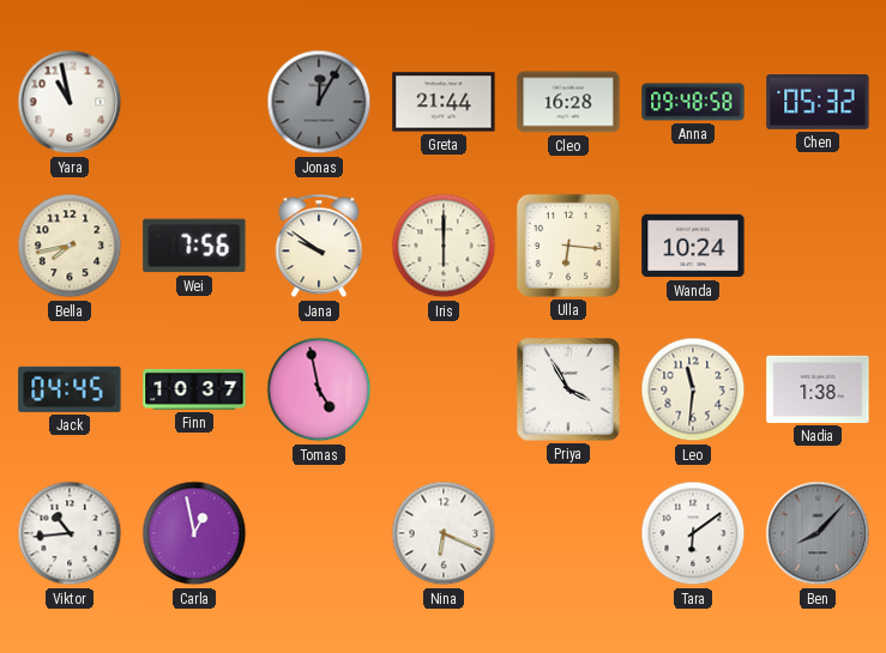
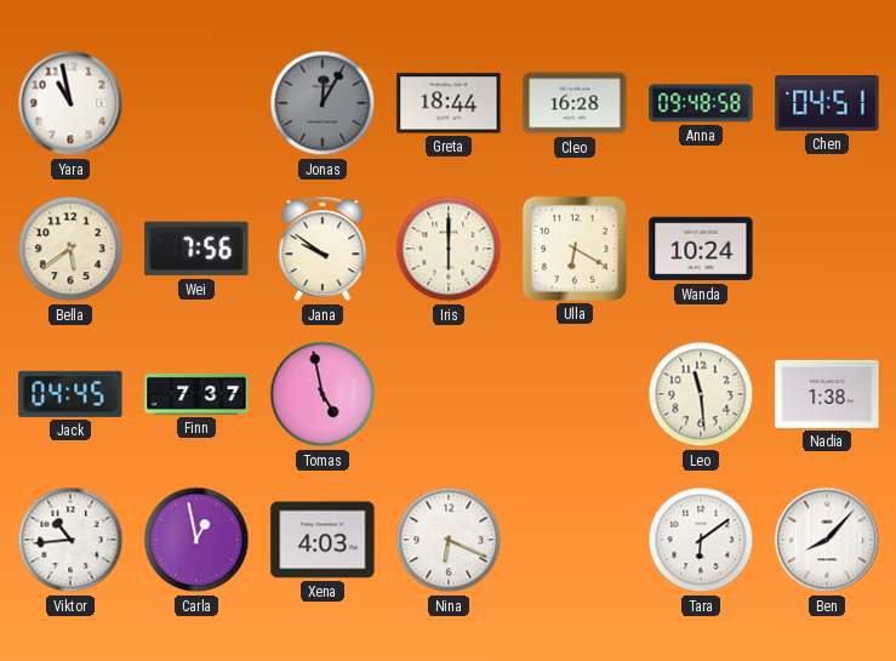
Greta: 21:44 -> 18:44 (449, 103)
Chen: 05:32 -> 04:51 (827, 104)
Bella: 7:43 -> 5:39 (70, 249)
Ulla: 6:16 -> 6:20 (575, 249)
Finn: 10:37 -> 7:37 (196, 394)
Priya: 3:55 -> none (569, 391)
Leo: 11:31 -> 11:29 (701, 394)
Xena: none -> 4:03 (323, 540)
Ben dial: grey -> white (827, 540)
